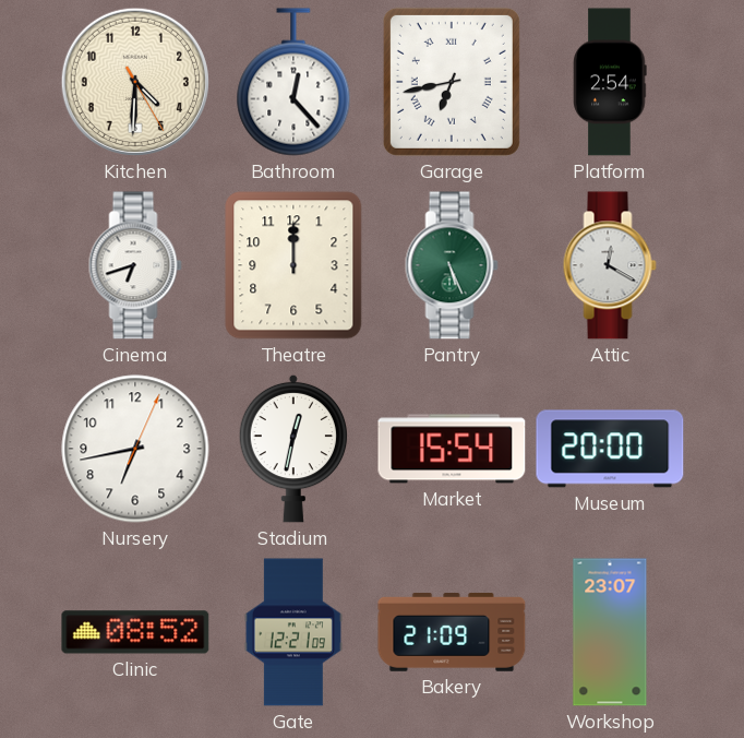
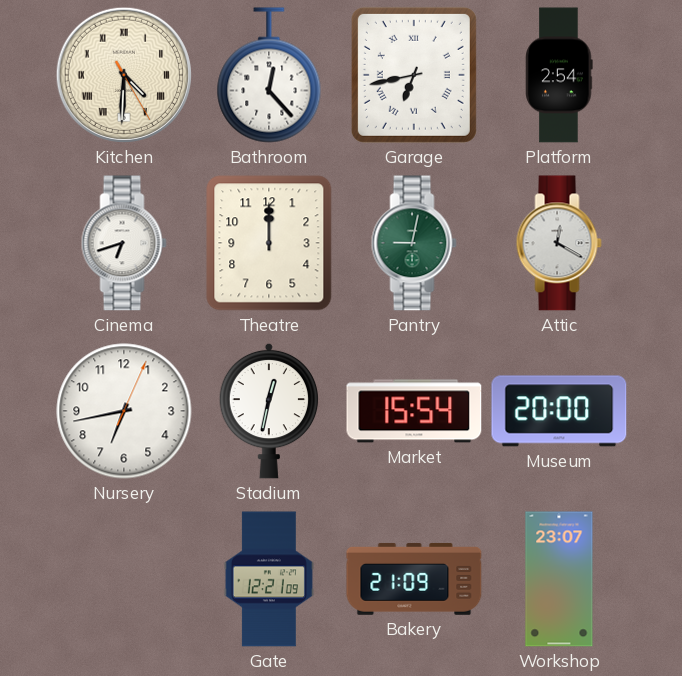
Kitchen numerals: Arabic -> Roman (124, 75)
Pantry: 5:26 -> 9:02 (414, 243)
Clinic: 08:52 -> none (135, 632)
